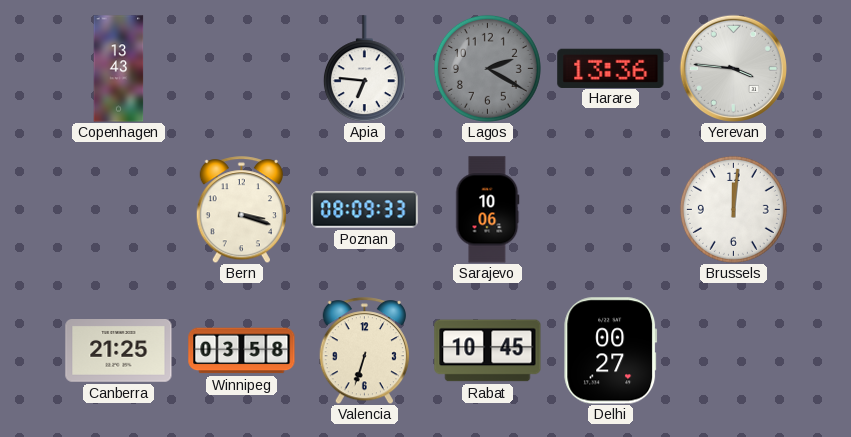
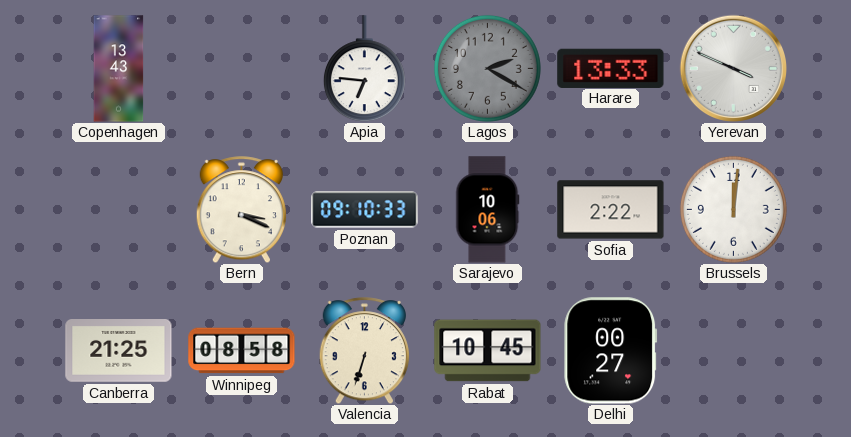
Harare: 13:36 -> 13:33 (611, 68)
Yerevan: 3:46 -> 3:49 (733, 68)
Bern: 3:18 -> 3:19 (241, 210)
Poznan: 08:09 -> 09:10 (365, 210)
Sofia: none -> 2:22 (611, 210)
Winnipeg: 03:58 -> 08:58 (242, 351)
